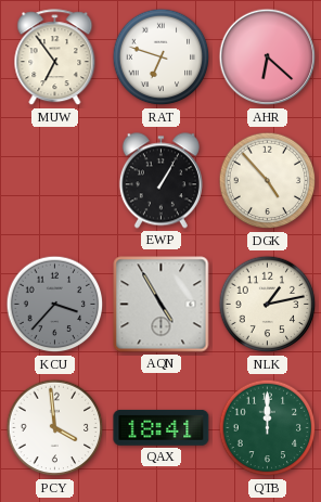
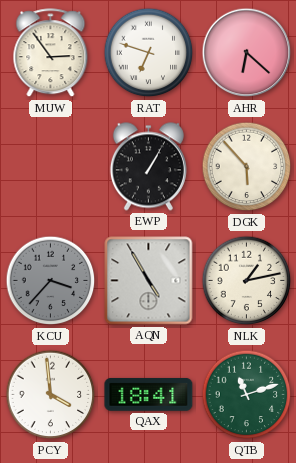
MUW: 6:54 -> 2:54 (51, 53)
DGK: 4:53 -> 5:53 (247, 167)
QTB: 12:00 -> 11:12 (247, 395)
